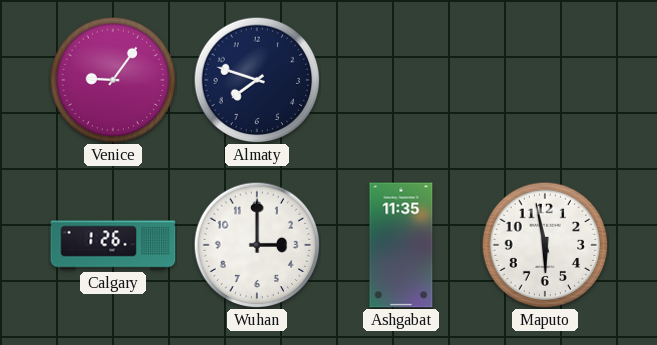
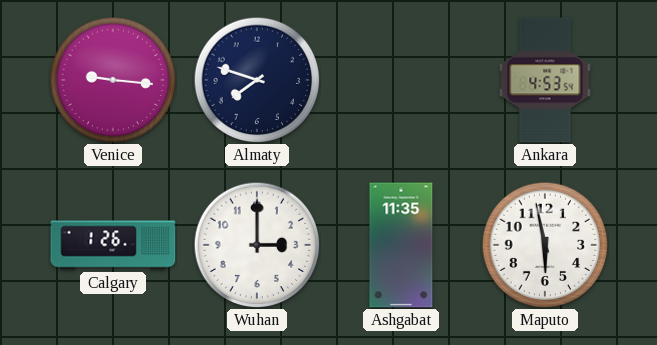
Venice: 9:06 -> 9:16 (113, 80)
Ankara: none -> 4:53 (545, 80)
